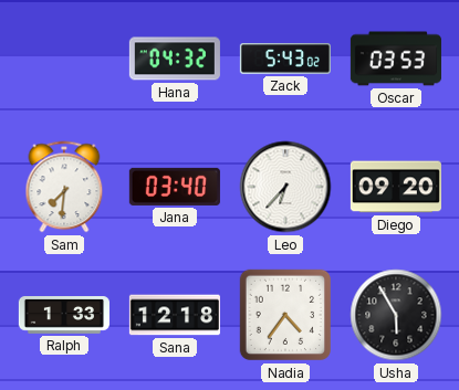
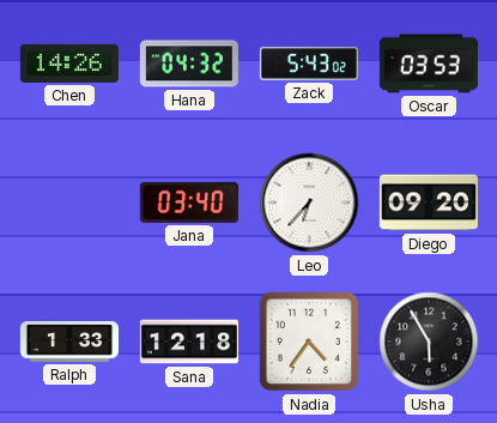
Chen: none -> 14:26 (69, 64)
Sam: 7:31 -> none (64, 187)
